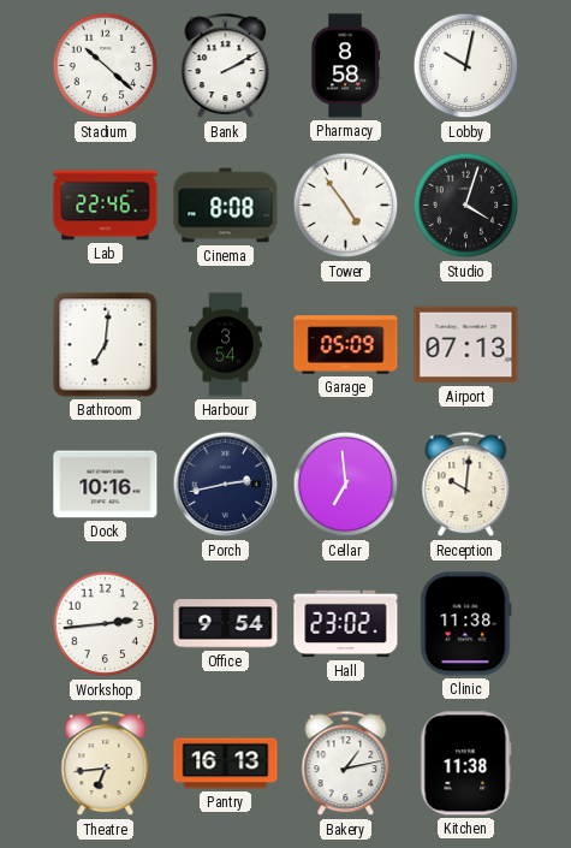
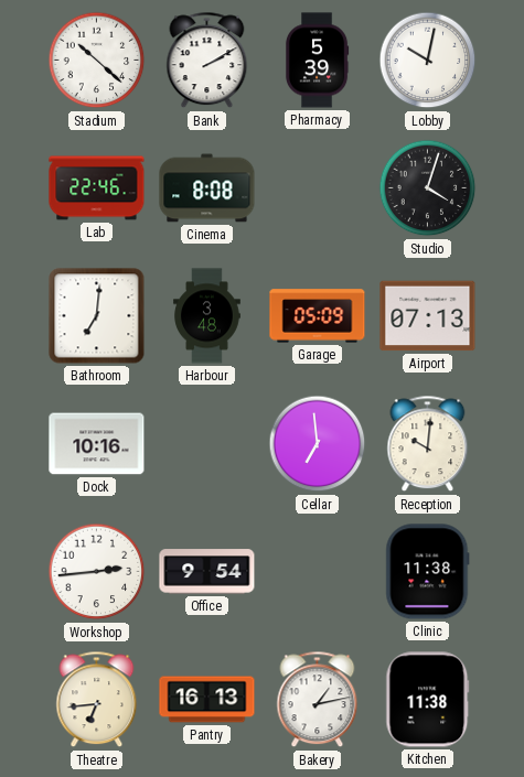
Pharmacy: 8:58 -> 5:39 (317, 61)
Tower: 4:54 -> none (346, 206)
Harbour: 3:54 -> 3:48 (207, 316)
Porch: 2:43 -> none (226, 485)
Hall: 23:02 -> none (346, 624)
